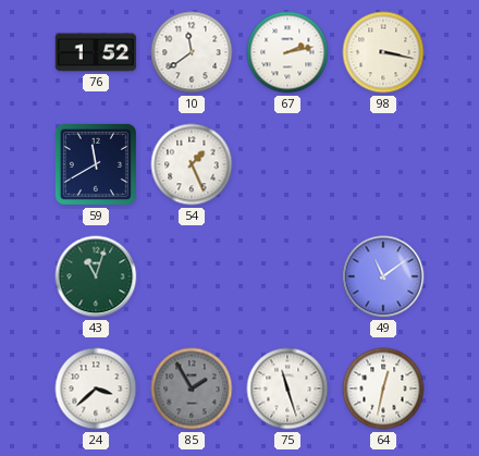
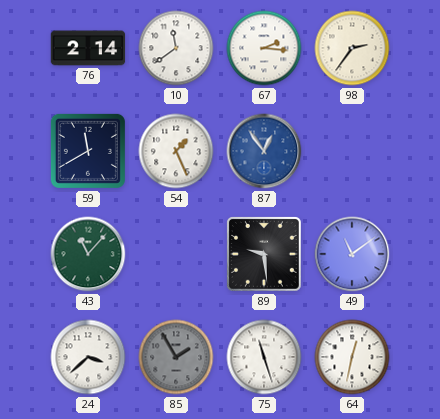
76: 1:52 -> 2:14 (88, 48)
67: 2:13 -> 2:16 (264, 48)
98: 3:17 -> 2:36 (352, 48)
87: none -> 12:54 (264, 151)
43: 11:03 -> 11:07 (88, 254)
89: none -> 9:29 (265, 255)
